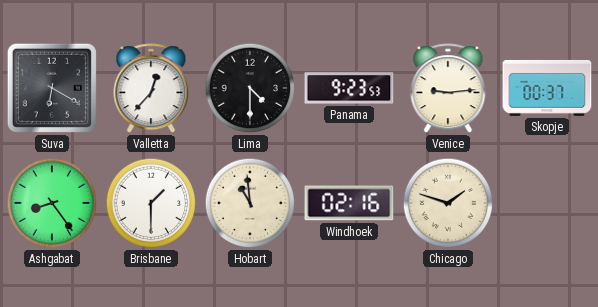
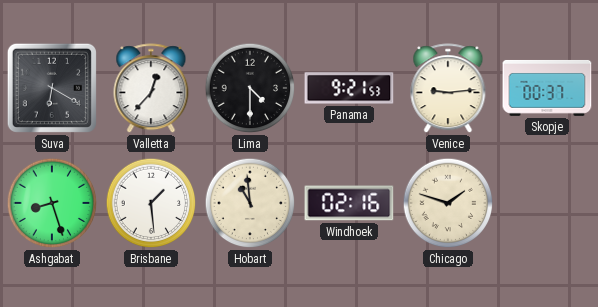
Panama: 9:23 -> 9:21 (349, 88)
Ashgabat: 8:24 -> 8:27 (52, 203)
Brisbane: 1:30 -> 1:29 (151, 203)
